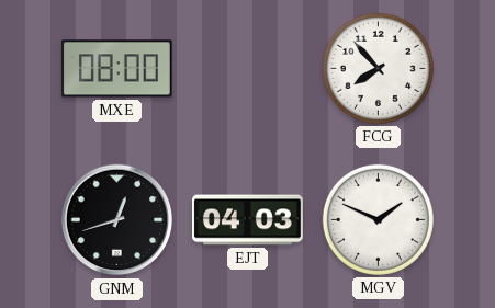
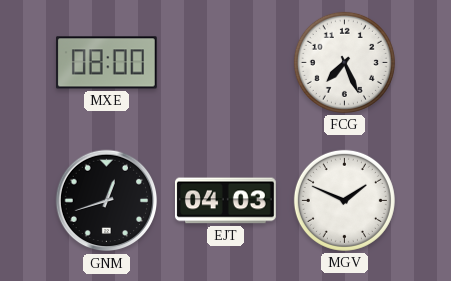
FCG: 7:53 -> 7:26 (344, 62)
